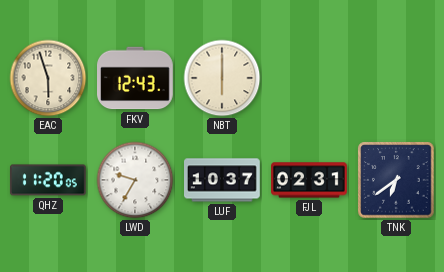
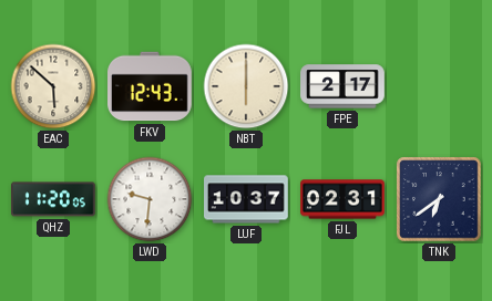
EAC: 5:57 -> 5:52 (53, 86)
FPE: none -> 2:17 (342, 86)
LWD: 9:35 -> 9:31 (150, 199)
